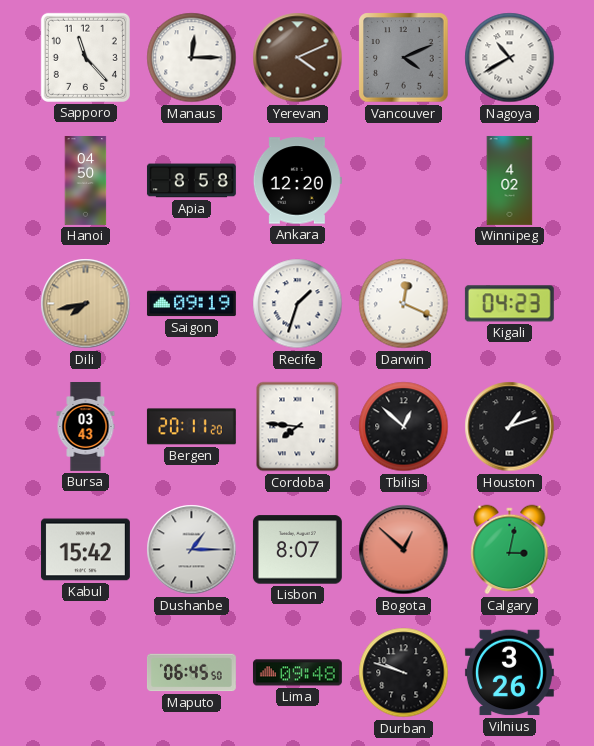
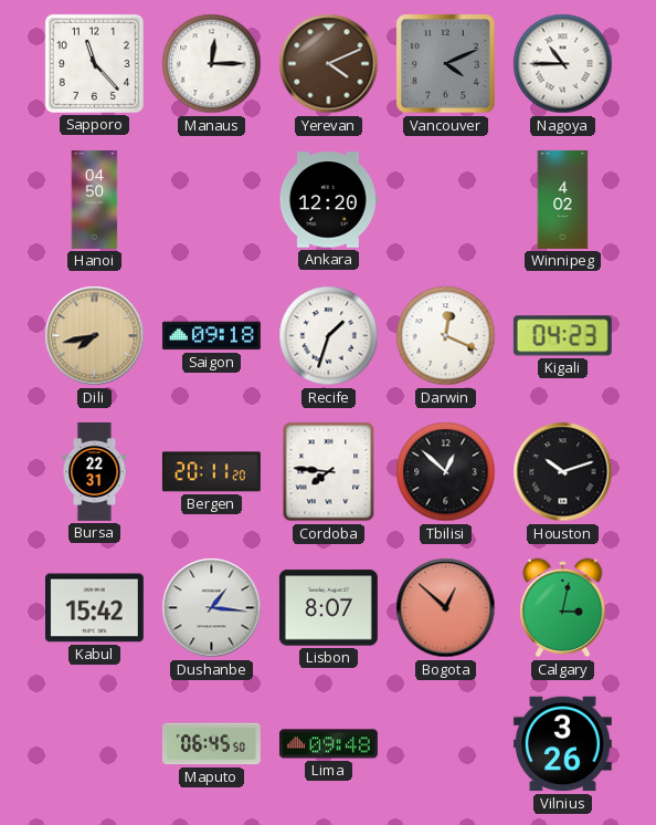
Nagoya: 10:40 -> 10:45 (563, 64)
Apia: 8:58 -> none (191, 181)
Saigon: 09:19 -> 09:18 (211, 336)
Bursa: 03:43 -> 22:31 (95, 472)
Houston: 1:12 -> 10:12 (563, 472)
Dushanbe: 1:15 -> 1:16 (212, 608)
Durban: 9:48 -> none (404, 673)
